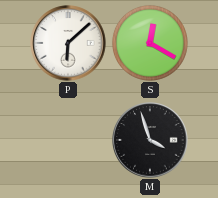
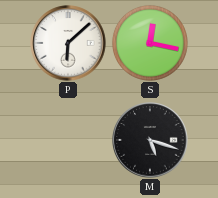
S: 12:20 -> 12:17 (150, 43)
M: 3:57 -> 5:18 (150, 140)
